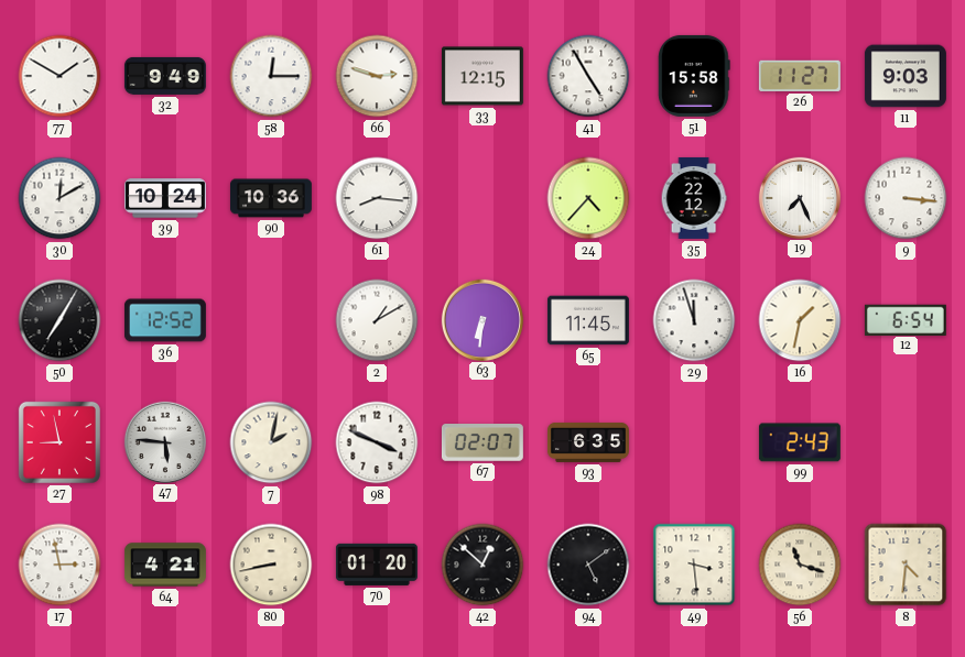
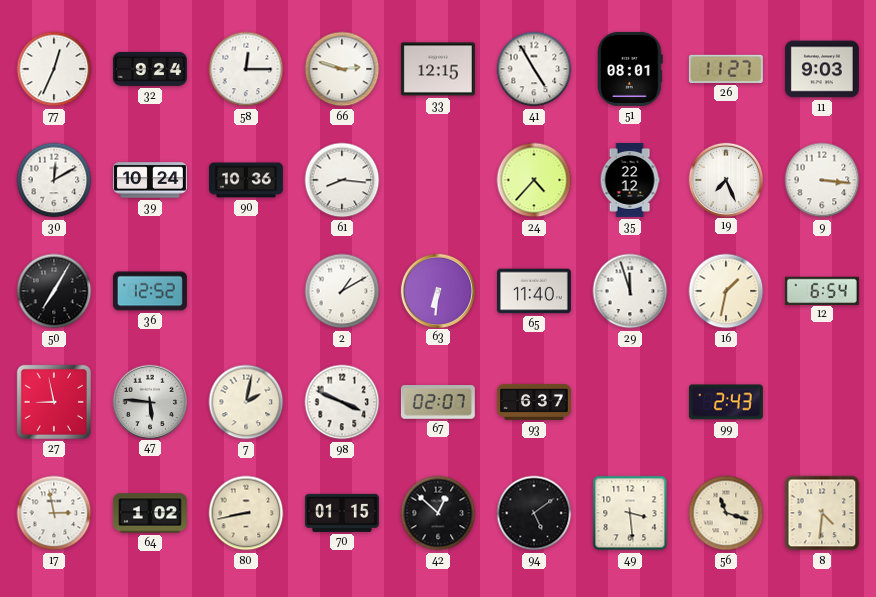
77: 1:50 -> 12:34 (54, 69)
32: 9:49 -> 9:24 (150, 69)
51: 15:58 -> 08:01 (630, 69)
65: 11:45 -> 11:40 (534, 291)
93: 6:35 -> 6:37 (534, 402)
64: 4:21 -> 1:02 (150, 513)
70: 01:20 -> 01:15 (342, 513)
